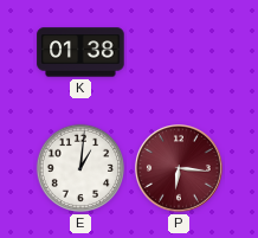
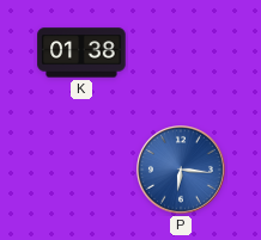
E: 1:01 -> none (80, 168)
P dial: burgundy -> blue (182, 171)
